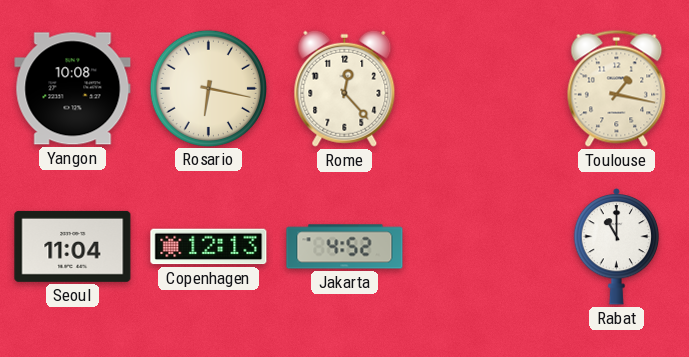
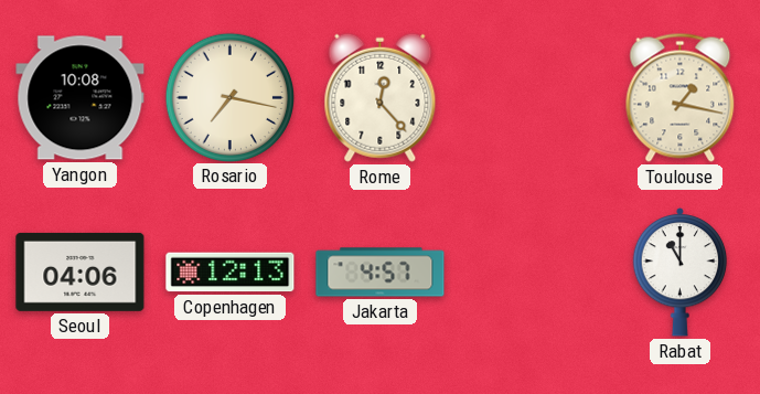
Rosario: 6:17 -> 7:17 (229, 97)
Seoul: 11:04 -> 04:06 (81, 271)
Jakarta: 4:52 -> 4:57 (381, 273)
